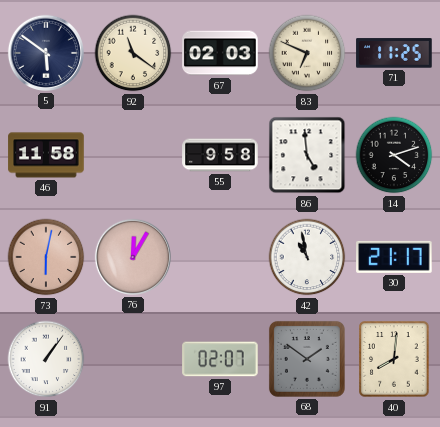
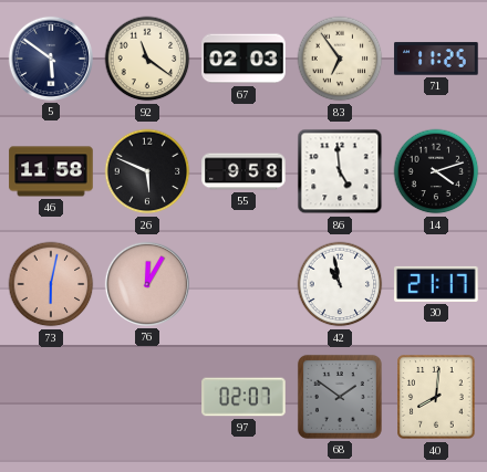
83: 6:49 -> 6:54 (340, 59)
26: none -> 5:49 (147, 171)
91: 1:06 -> none (46, 359)
